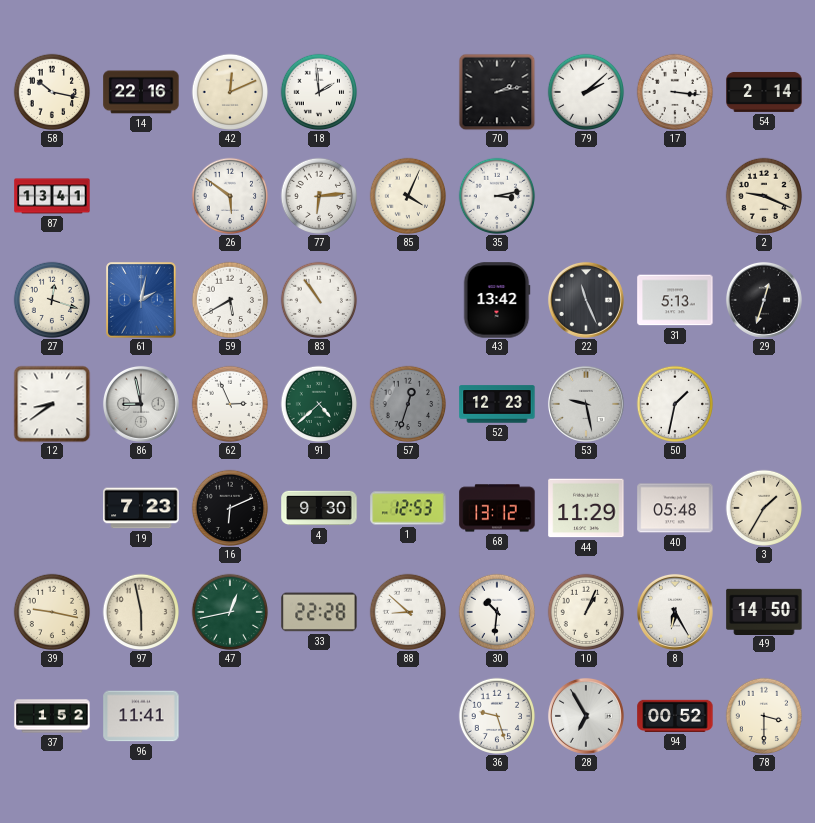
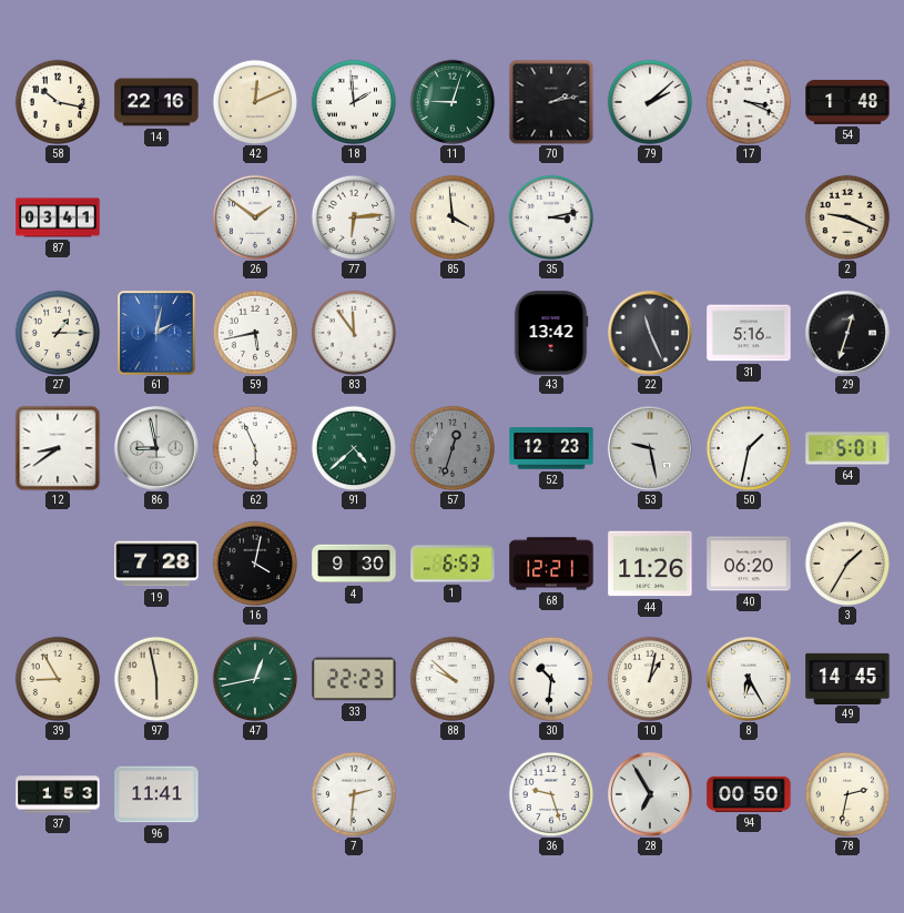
11: none -> 9:03 (453, 102)
17: 3:16 -> 3:19 (749, 102)
54: 2:14 -> 1:48 (847, 102)
87: 13:41 -> 03:41 (58, 217)
26: 5:51 -> 1:51 (255, 217)
85: 4:04 -> 3:59 (453, 217)
27: 12:18 -> 1:15 (58, 333)
59: 5:40 -> 5:43 (255, 333)
83: 10:54 -> 11:54 (354, 333)
31: 5:13 -> 5:16 (749, 333)
62: 2:56 -> 5:56 (255, 448)
64: none -> 5:01 (847, 448)
19: 7:23 -> 7:28 (156, 564)
16: 6:11 -> 4:02 (255, 564)
1: 12:53 -> 6:53 (453, 564)
68: 13:12 -> 12:21 (551, 564)
44: 11:29 -> 11:26 (650, 564)
40: 05:48 -> 06:20 (749, 564)
39: 9:17 -> 8:55 (58, 679)
33: 22:28 -> 22:23 (354, 679)
88: 8:52 -> 9:52 (453, 679)
10: 1:04 -> 1:02 (650, 679)
49: 14:50 -> 14:45 (847, 678)
37: 1:52 -> 1:53 (58, 794)
7: none -> 2:31 (354, 794)
94: 00:52 -> 00:50 (749, 794)
78: 3:30 -> 2:32 (847, 794)
